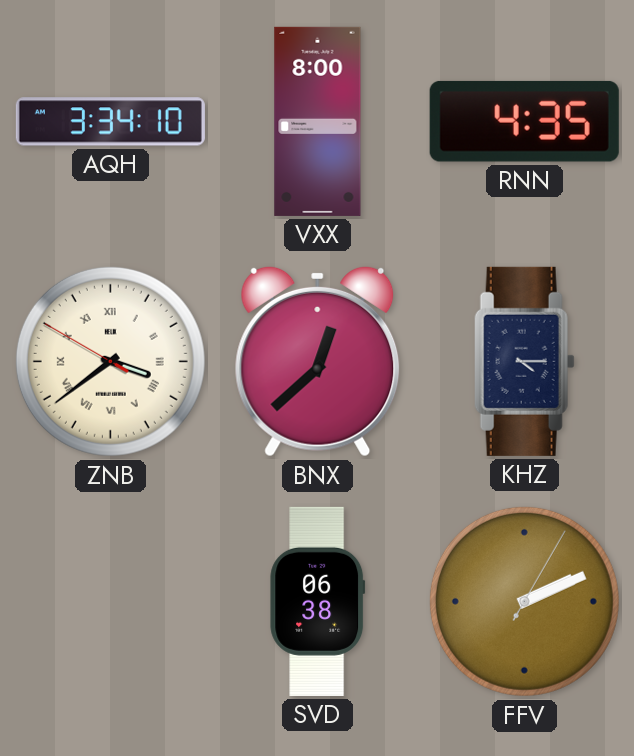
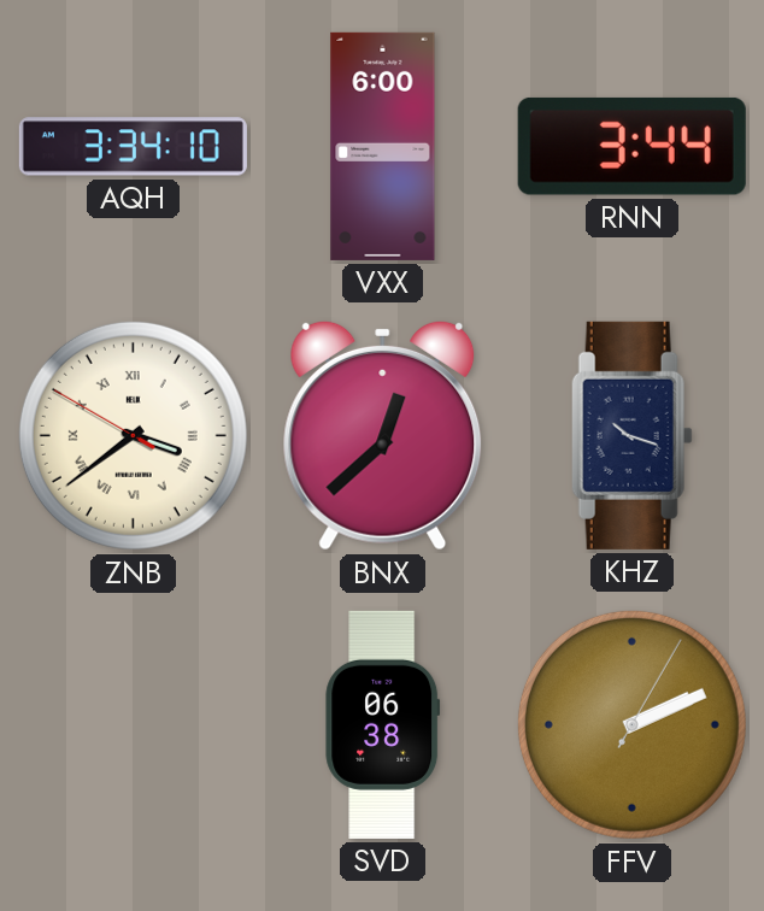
VXX: 8:00 -> 6:00 (383, 146)
RNN: 4:35 -> 3:44 (631, 146)
KHZ: 4:15 -> 10:18 (631, 435)
